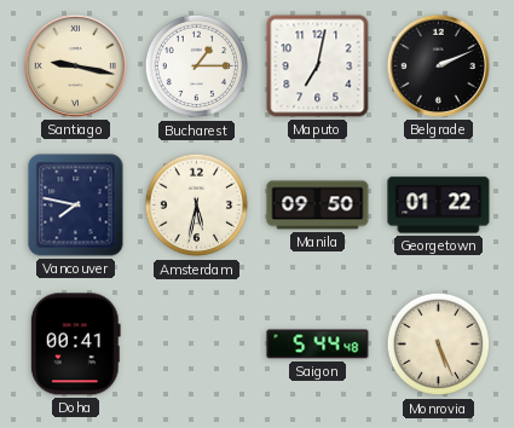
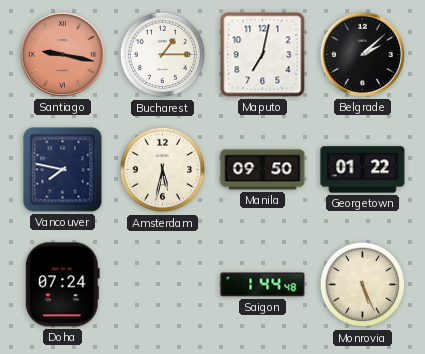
Santiago dial: cream -> salmon (62, 54)
Belgrade: 2:11 -> 2:08 (362, 54)
Doha: 00:41 -> 07:24 (62, 285)
Saigon: 5:44 -> 1:44 (263, 285)
